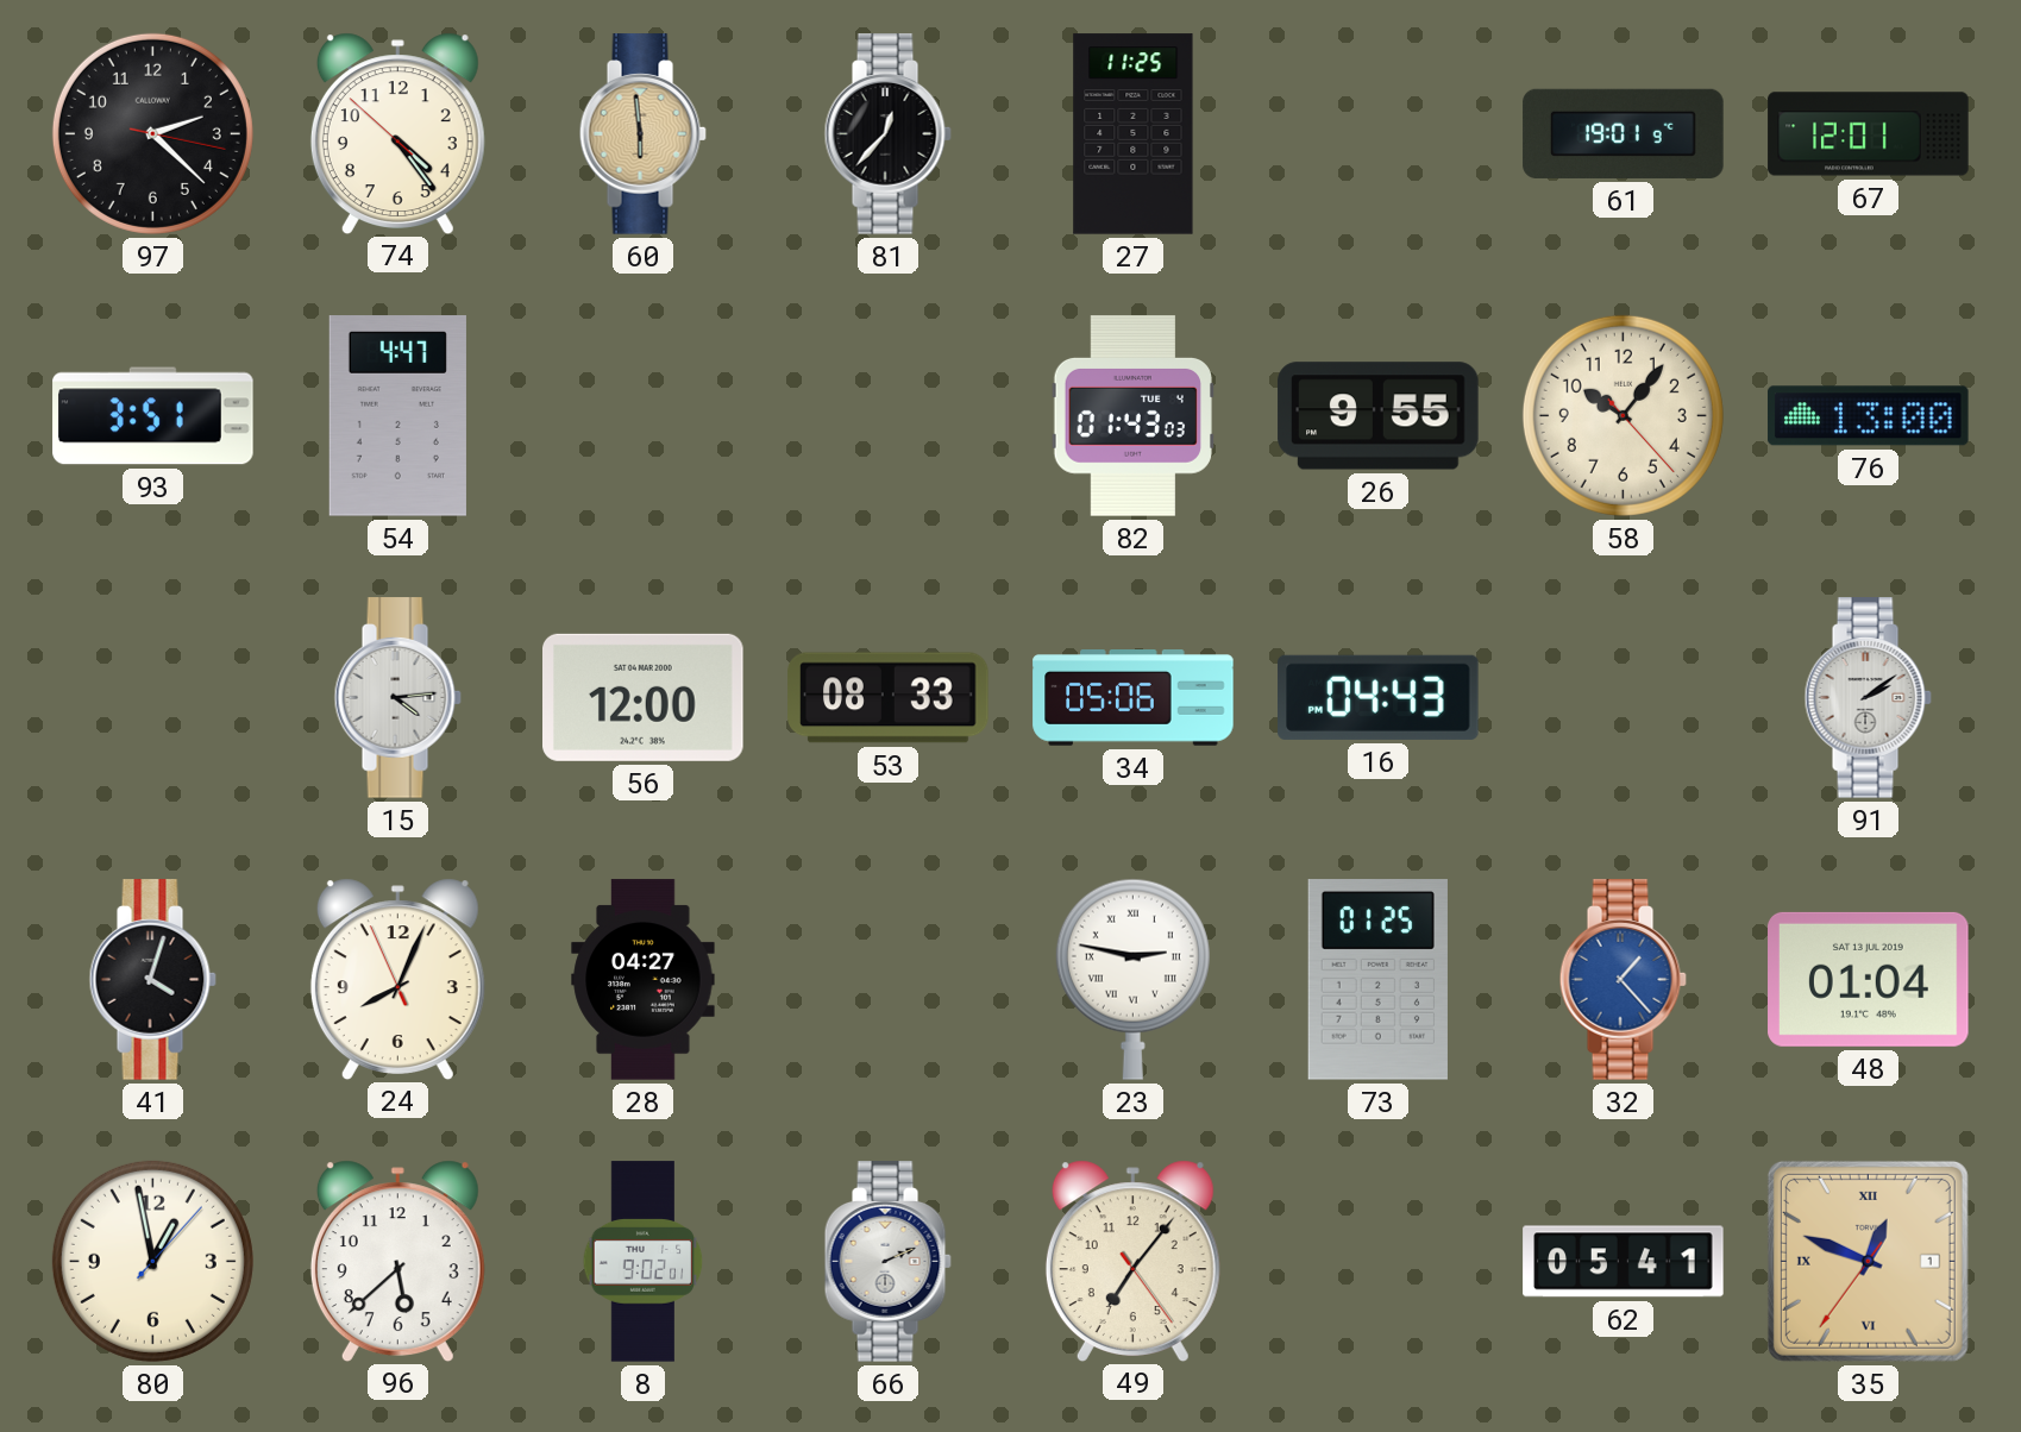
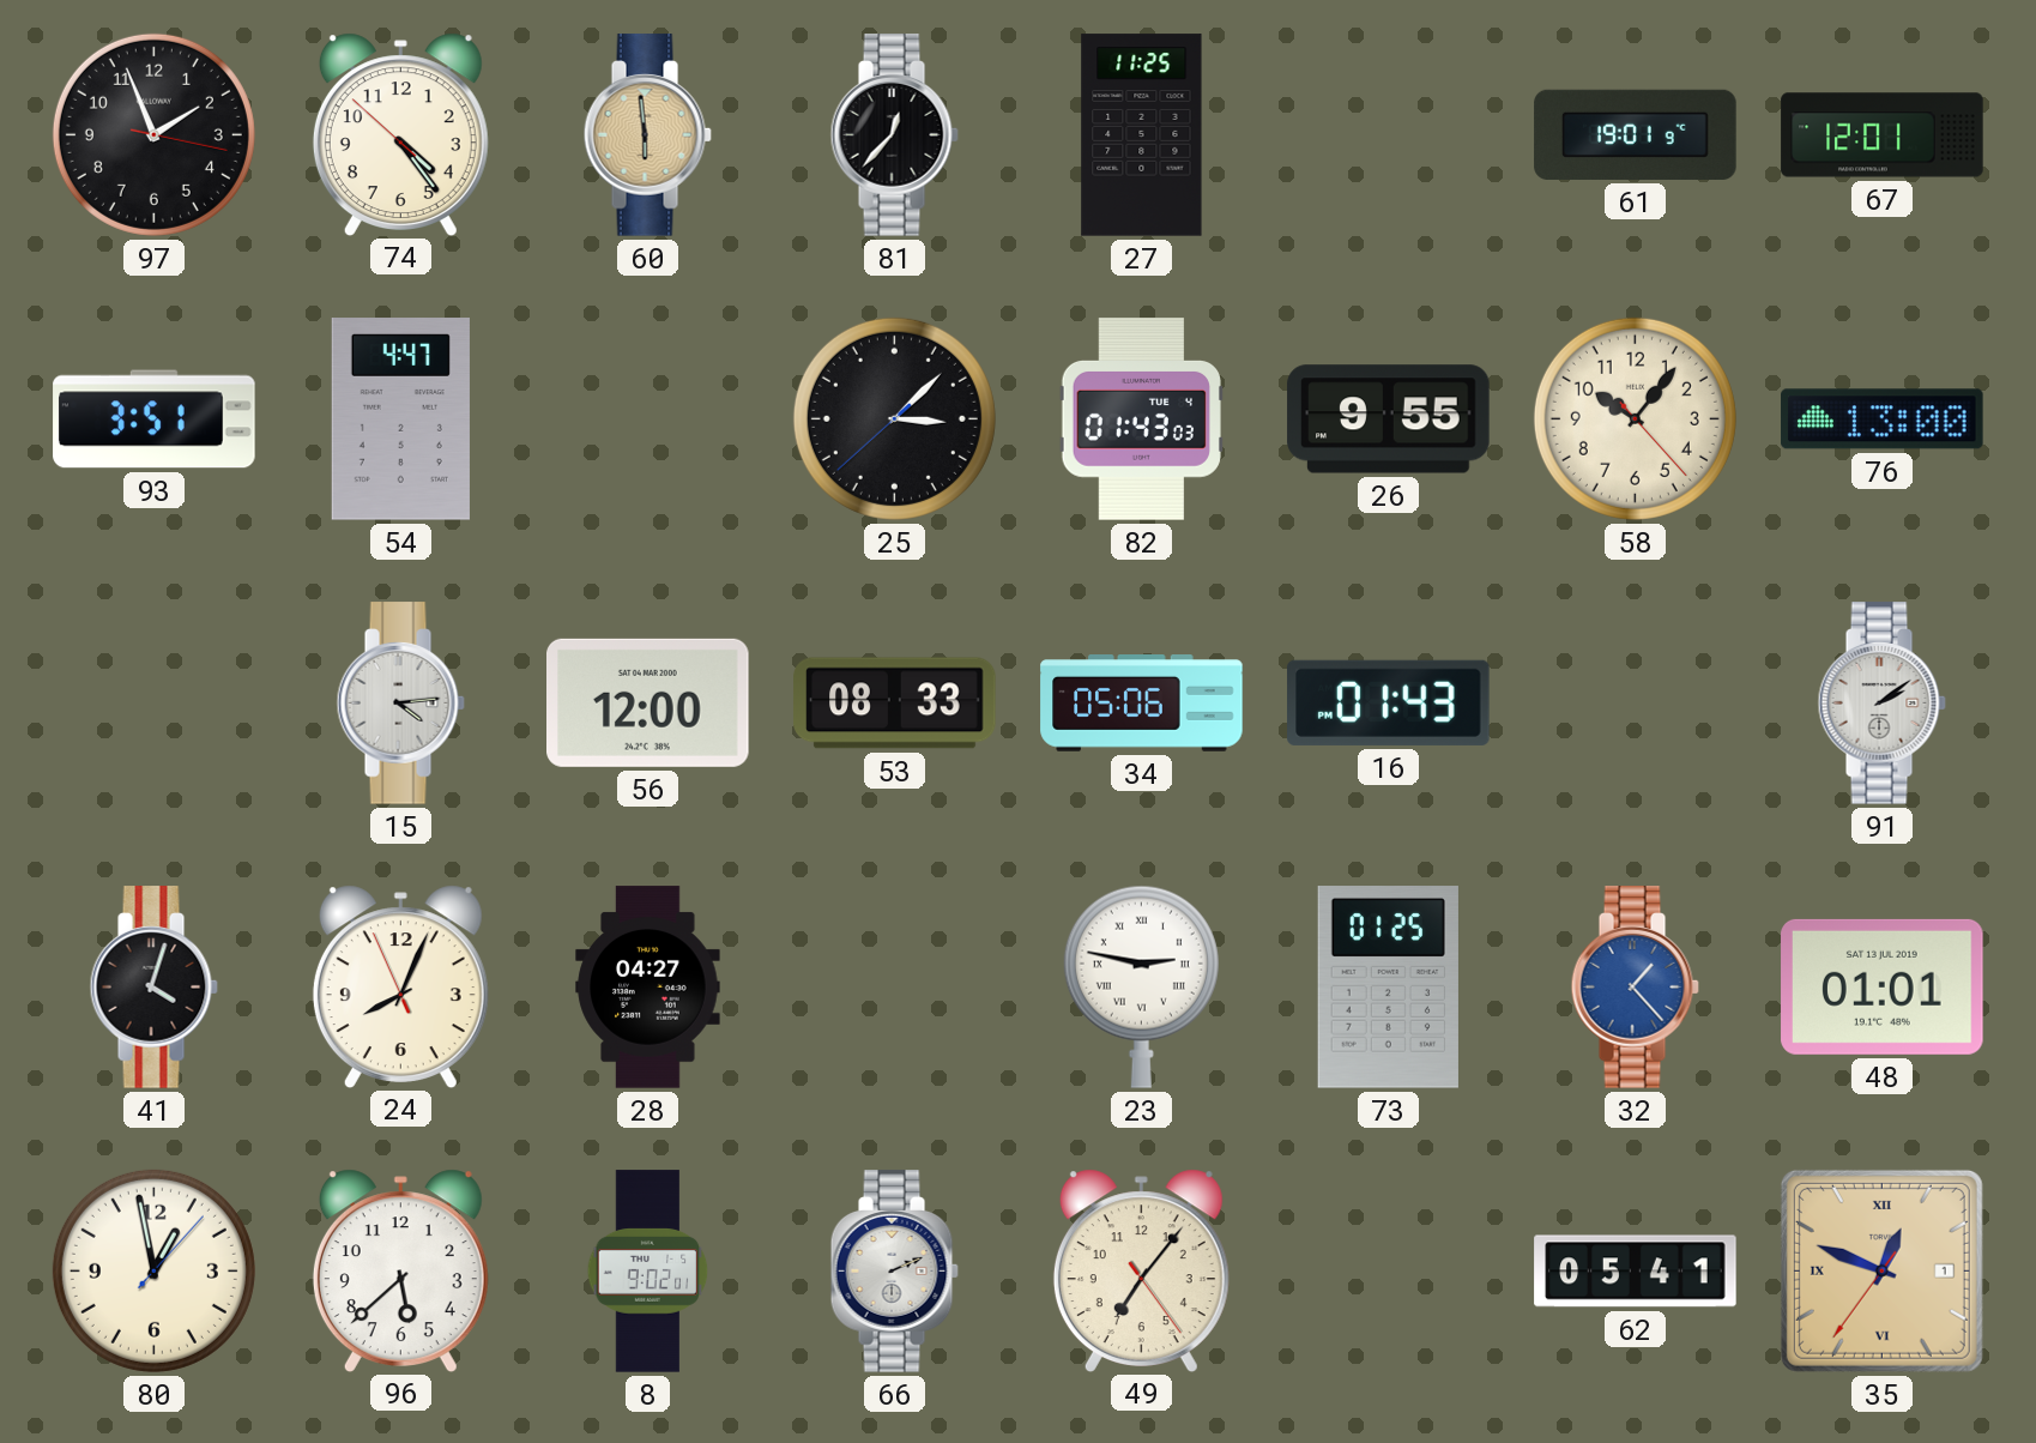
97: 2:22 -> 1:56 (153, 134)
25: none -> 3:07 (894, 418)
16: 04:43 -> 01:43 (1389, 702)
48: 01:04 -> 01:01 (1883, 986)
